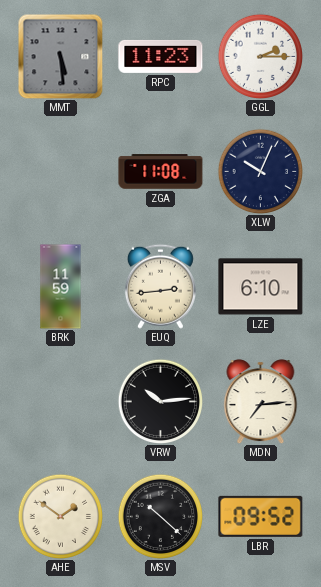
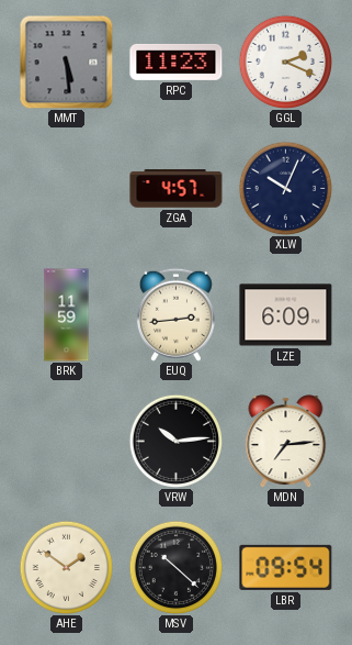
GGL: 2:15 -> 2:19 (285, 62)
ZGA: 11:08 -> 4:57 (177, 189)
LZE: 6:10 -> 6:09 (286, 315)
LBR: 09:52 -> 09:54 (286, 567)
